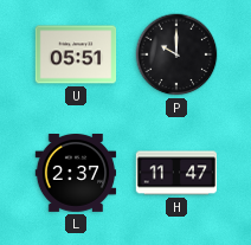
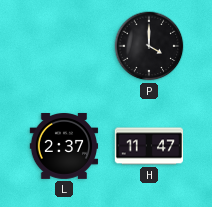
U: 05:51 -> none (76, 54)
P: 10:00 -> 4:00 (149, 46)
